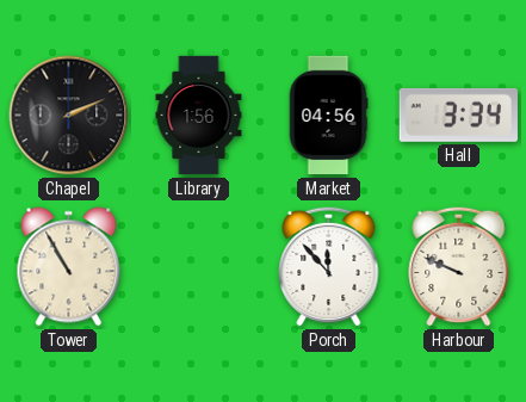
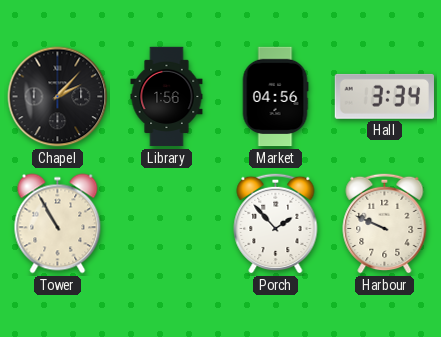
Chapel: 2:11 -> 2:07 (58, 97)
Porch: 11:53 -> 1:53 (276, 223)
